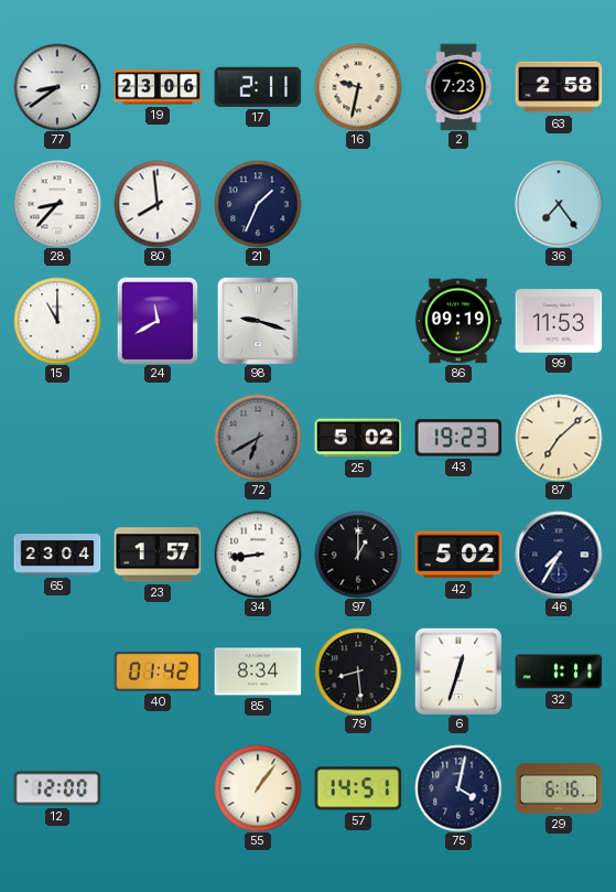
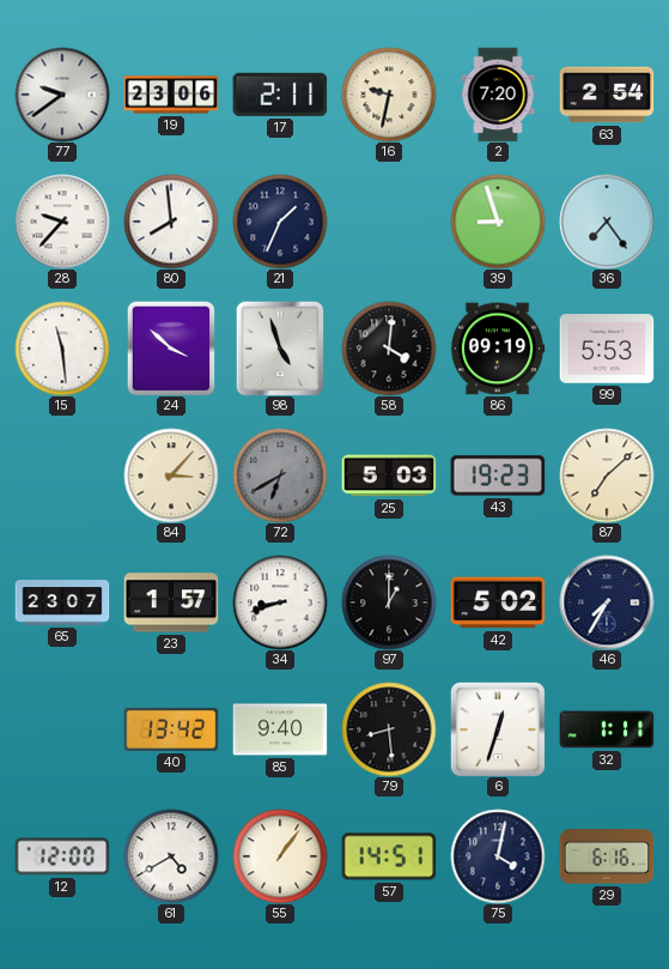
77: 8:39 -> 9:39 (62, 95)
2: 7:23 -> 7:20 (498, 95)
63: 2:58 -> 2:54 (607, 95)
28: 8:37 -> 9:37 (62, 222)
39: none -> 8:57 (498, 222)
15: 11:00 -> 11:29 (62, 349)
24: 11:40 -> 3:52 (171, 349)
98: 9:18 -> 4:57 (280, 349)
58: none -> 4:01 (389, 349)
99: 11:53 -> 5:53 (607, 349)
84: none -> 3:07 (171, 476)
25: 5:02 -> 5:03 (389, 476)
65: 23:04 -> 23:07 (62, 602)
34: 8:44 -> 8:42 (280, 602)
40: 01:42 -> 13:42 (171, 729)
85: 8:34 -> 9:40 (280, 729)
61: none -> 4:40 (171, 856)
